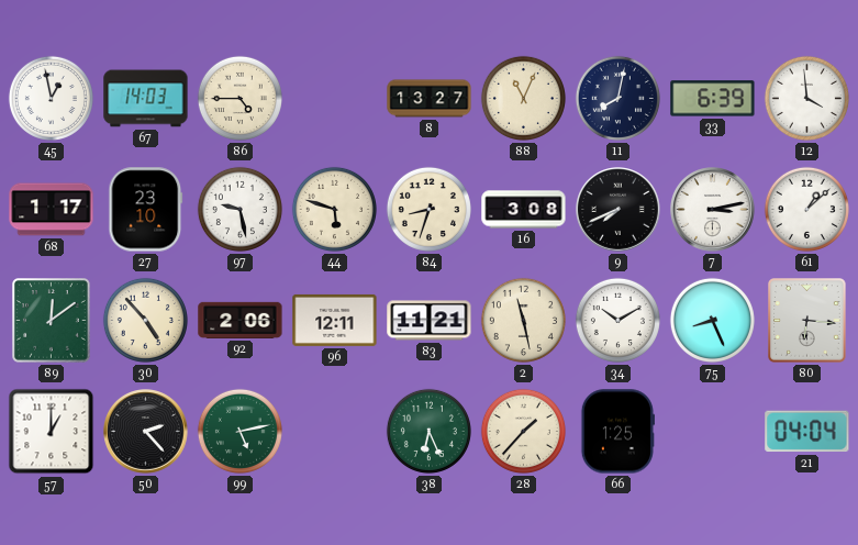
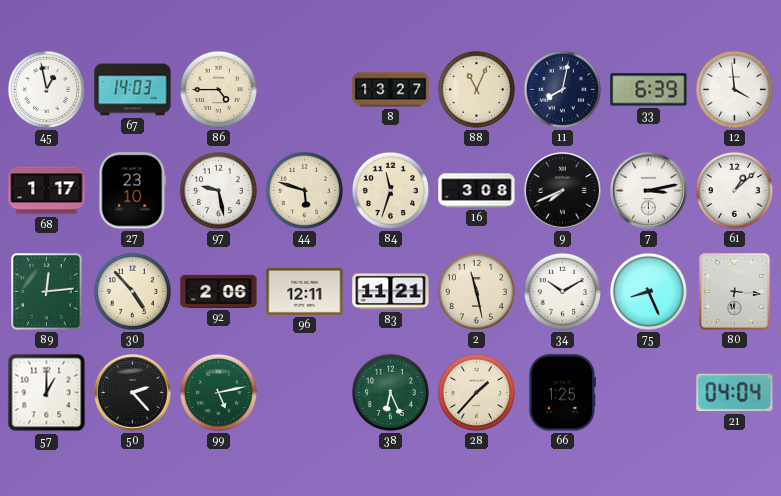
84: 8:33 -> 11:33 (390, 190)
89: 12:09 -> 12:14 (47, 292)
